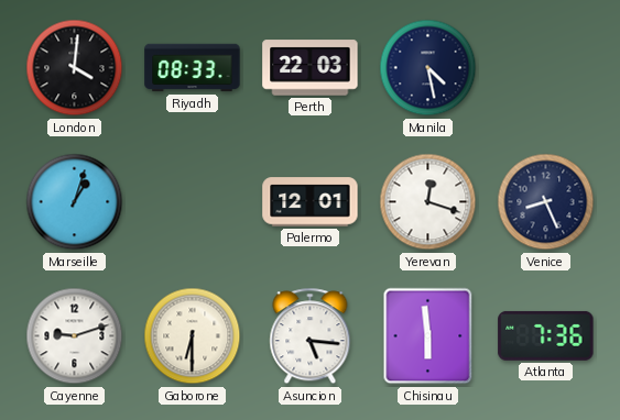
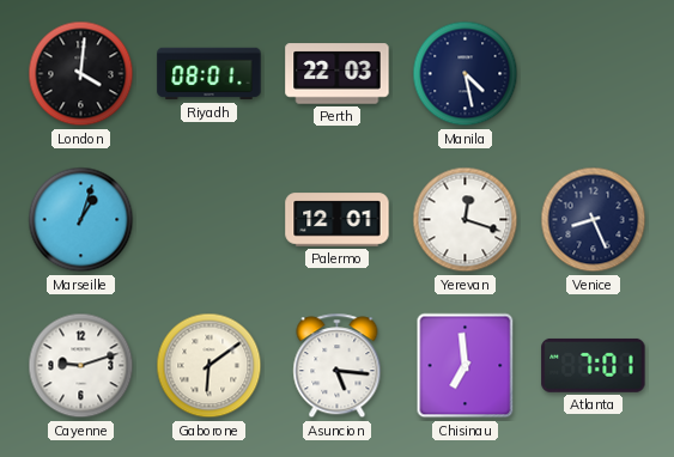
Riyadh: 08:33 -> 08:01 (210, 74)
Gaborone: 6:30 -> 6:09 (210, 366)
Chisinau: 5:59 -> 6:59 (466, 366)
Atlanta: 7:36 -> 7:01 (594, 365)
